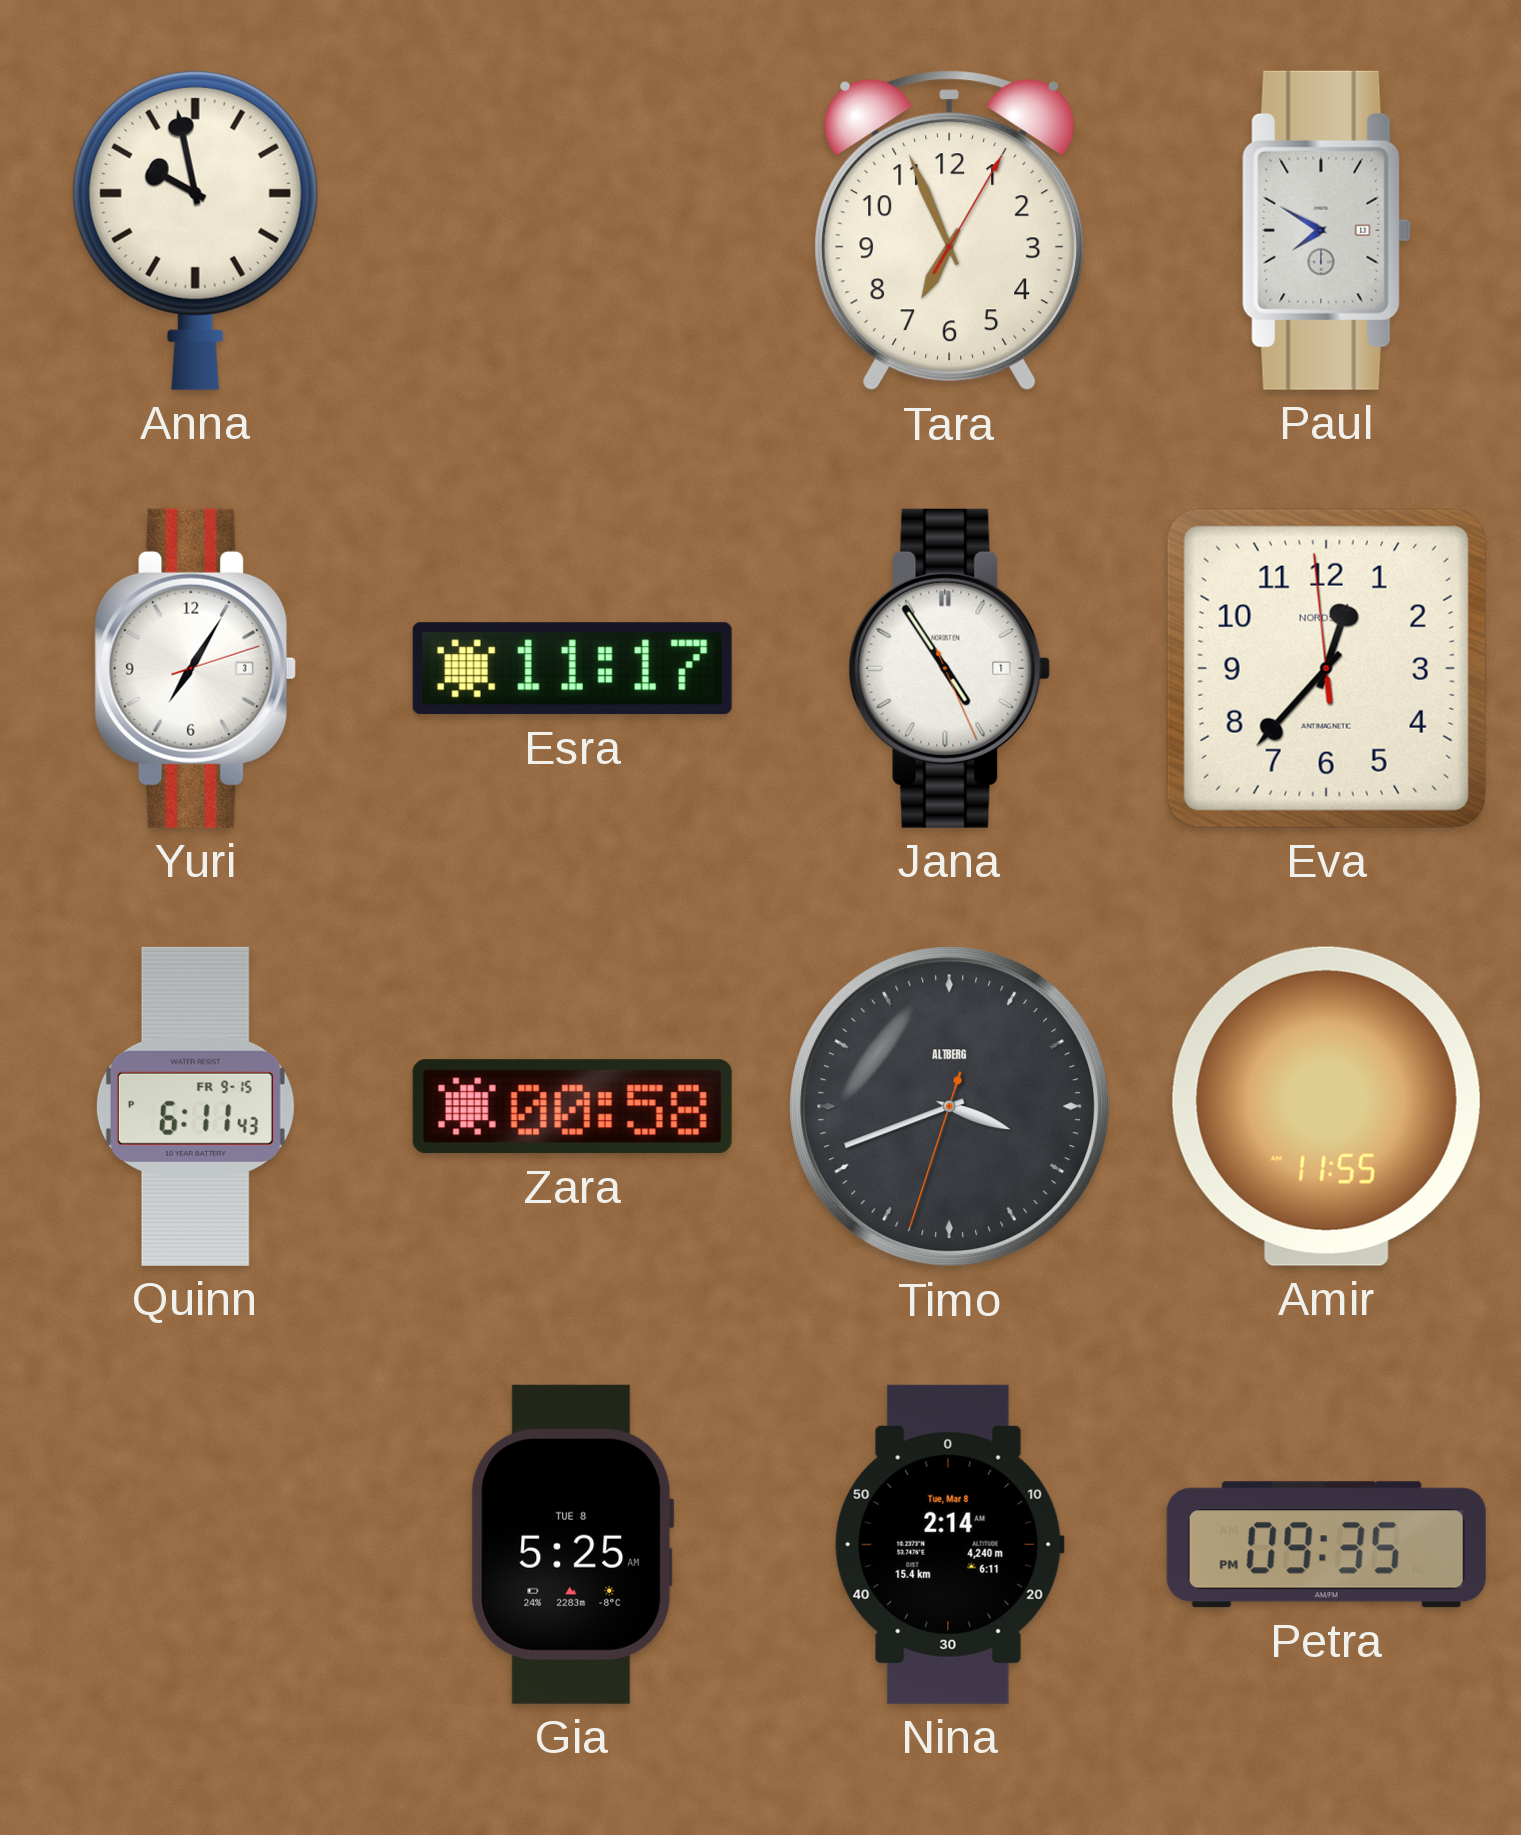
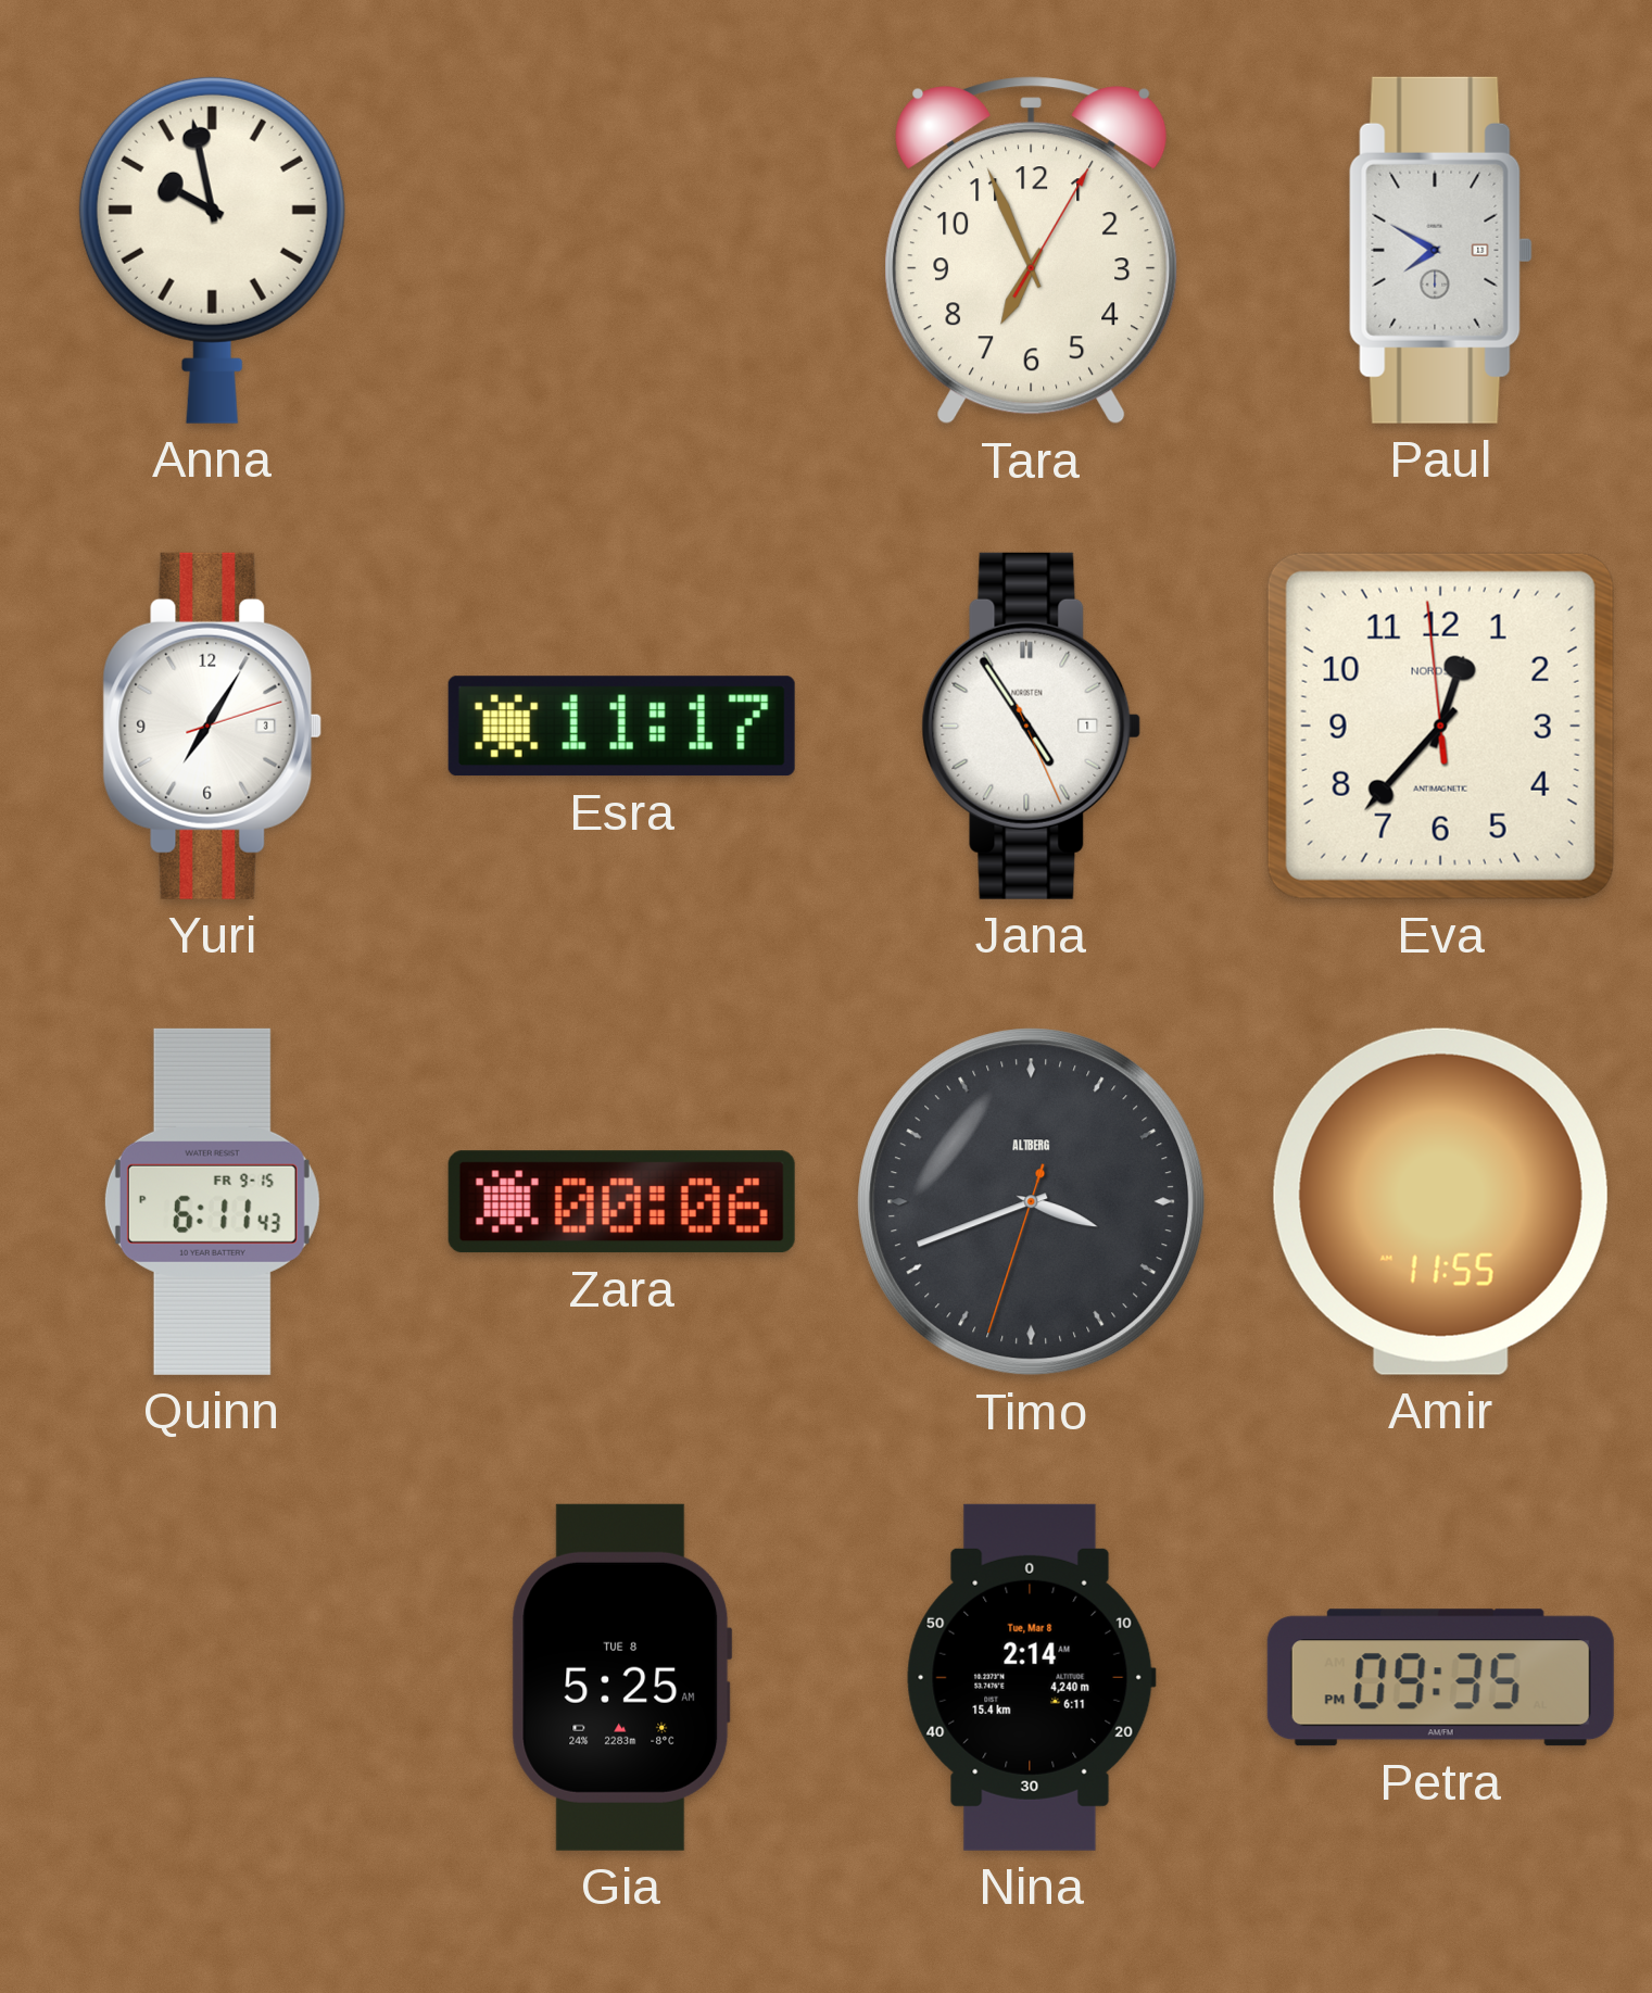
Zara: 00:58 -> 00:06 (621, 1202)
